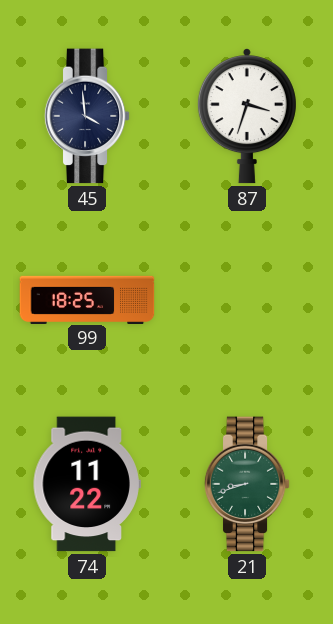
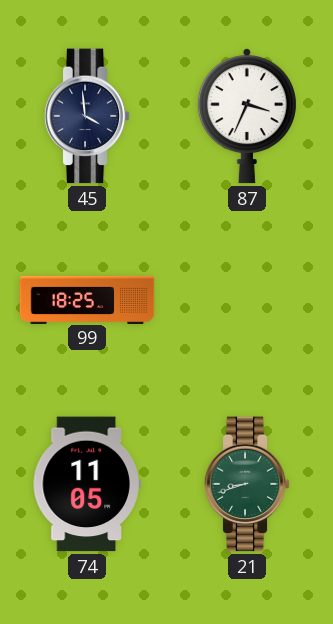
87: 3:33 -> 3:34 (247, 116)
74: 11:22 -> 11:05 (87, 484)
